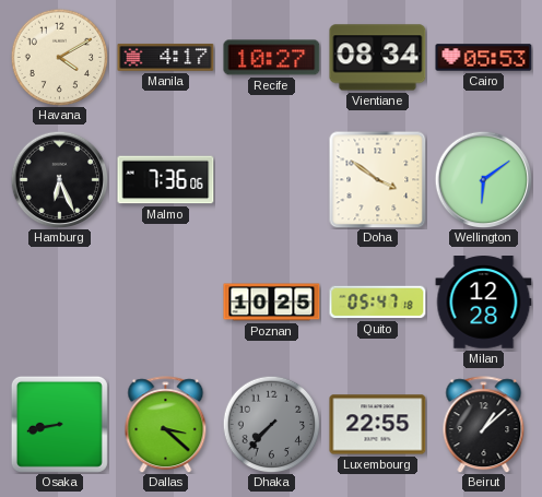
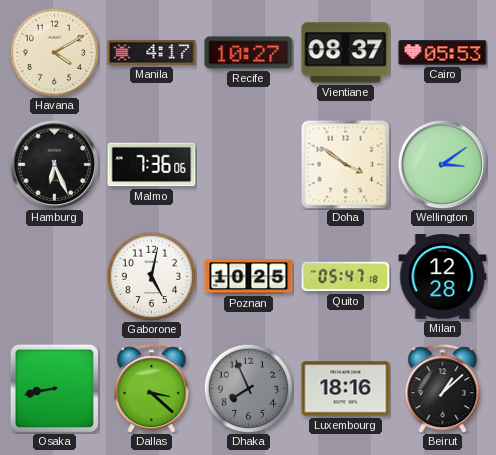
Vientiane: 08:34 -> 08:37 (346, 53)
Wellington: 6:09 -> 3:09 (442, 164)
Gaborone: none -> 5:02 (151, 276)
Dhaka: 7:37 -> 7:56 (248, 388)
Luxembourg: 22:55 -> 18:16 (346, 389)
